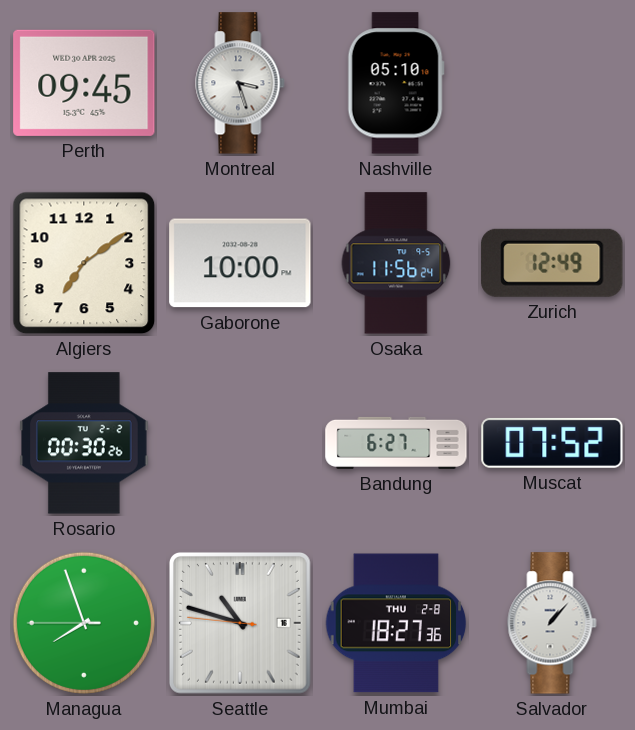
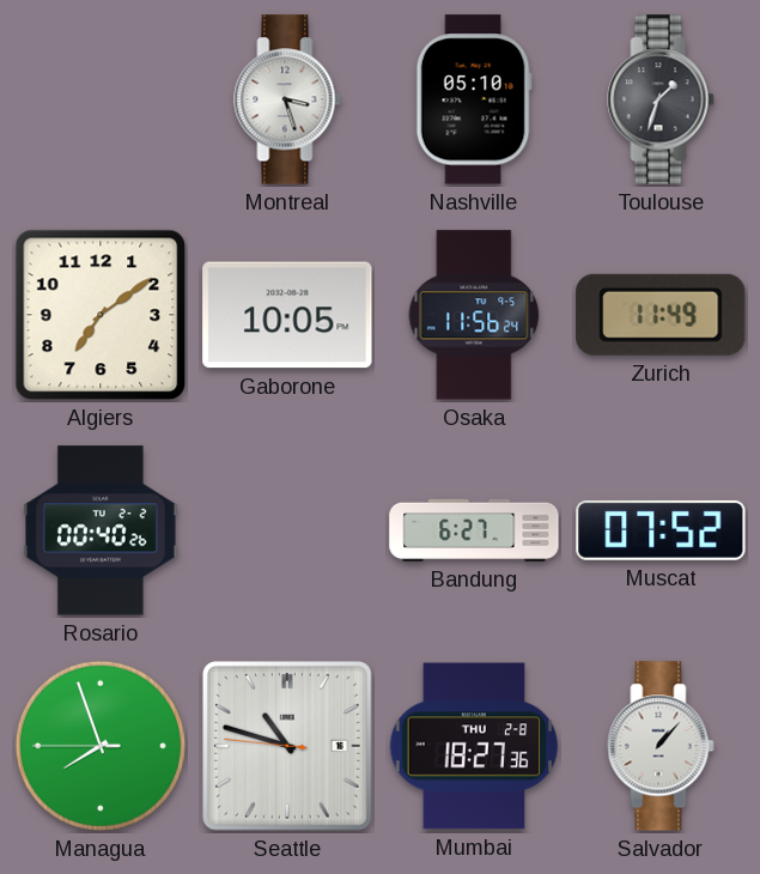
Perth: 09:45 -> none (84, 83)
Toulouse: none -> 1:33 (661, 99)
Gaborone: 10:00 -> 10:05 (287, 315)
Zurich: 12:49 -> 11:49 (661, 315)
Rosario: 00:30 -> 00:40 (101, 530)
